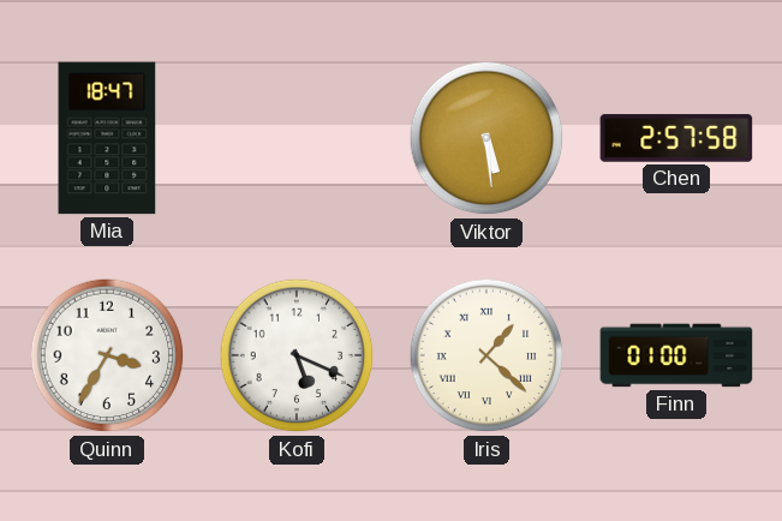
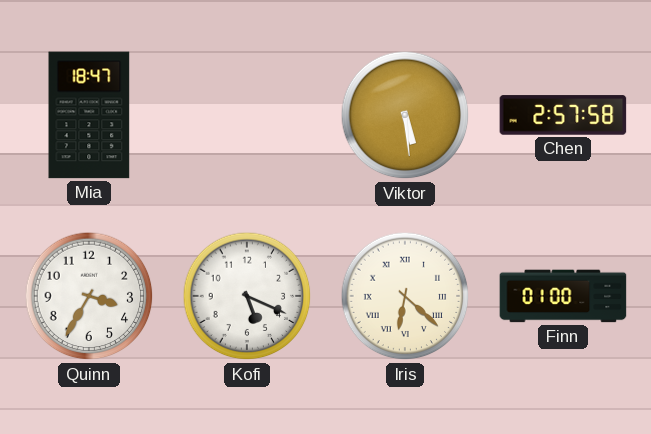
Iris: 1:22 -> 6:22 (405, 296)
